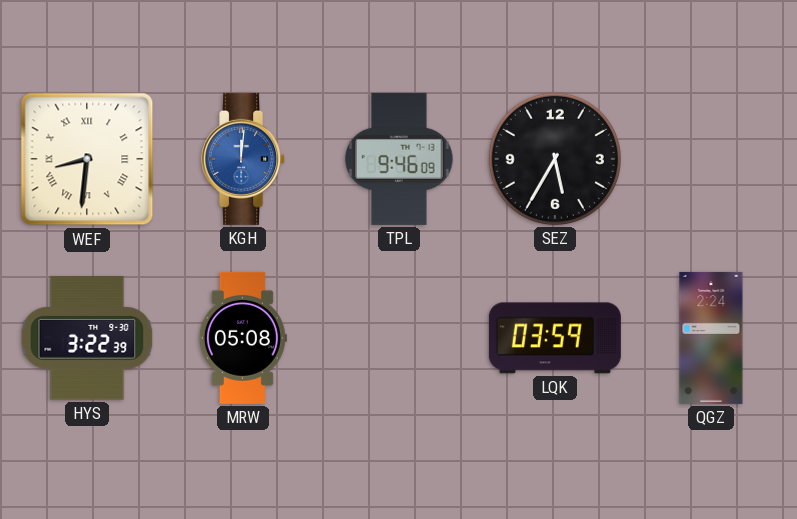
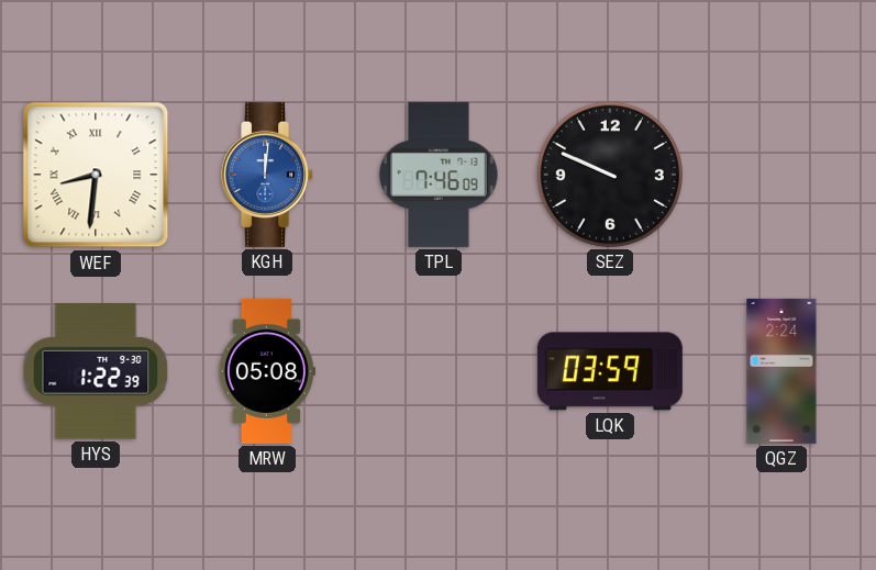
TPL: 9:46 -> 7:46 (439, 175)
SEZ: 5:35 -> 9:49 (610, 175)
HYS: 3:22 -> 1:22 (96, 371)
